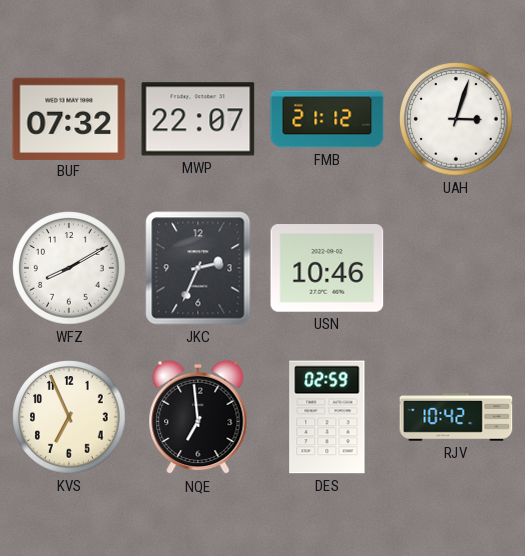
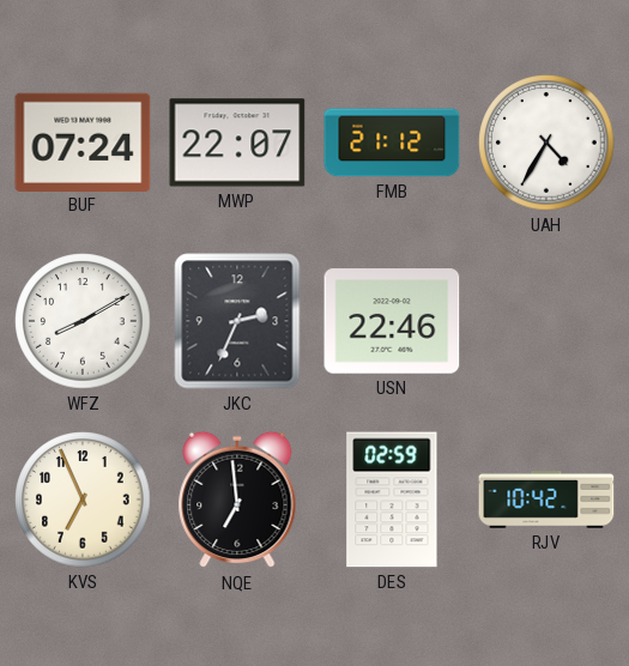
BUF: 07:32 -> 07:24 (83, 141)
UAH: 3:03 -> 4:35 (546, 143)
USN: 10:46 -> 22:46 (392, 321)
